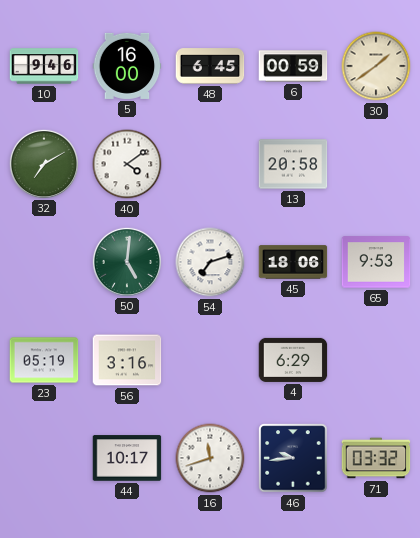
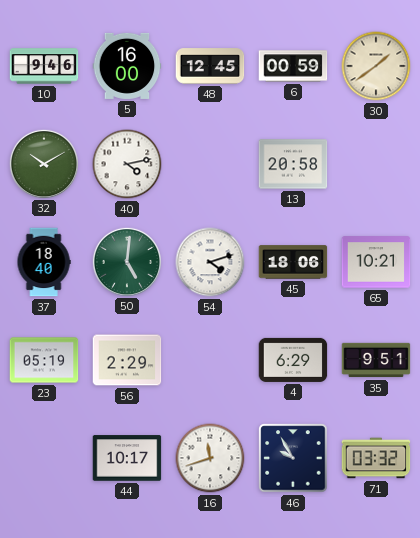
48: 6:45 -> 12:45 (210, 66)
32: 7:10 -> 10:10 (43, 163)
40: 4:09 -> 4:13 (127, 164)
37: none -> 18:40 (44, 262)
54: 7:12 -> 4:12 (210, 262)
65: 9:53 -> 10:21 (376, 262)
56: 3:16 -> 2:29 (127, 360)
35: none -> 9:51 (376, 360)
46: 9:44 -> 9:55 (293, 458)
